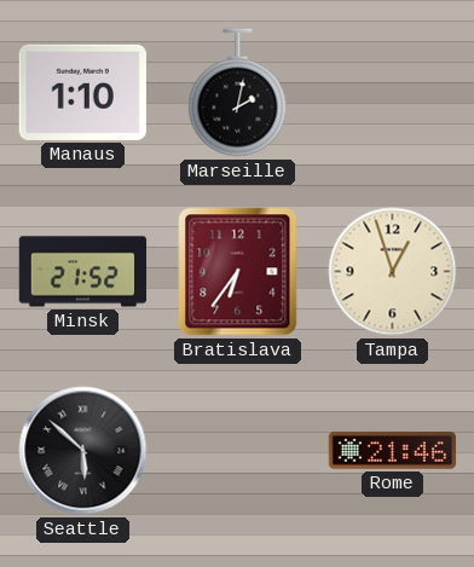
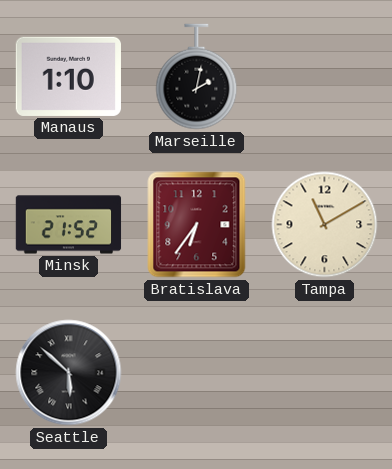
Tampa: 12:57 -> 11:10 (325, 225)
Rome: 21:46 -> none (393, 451)
